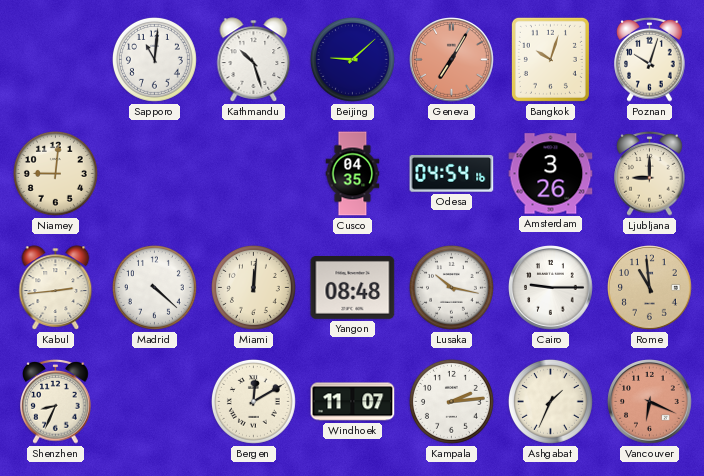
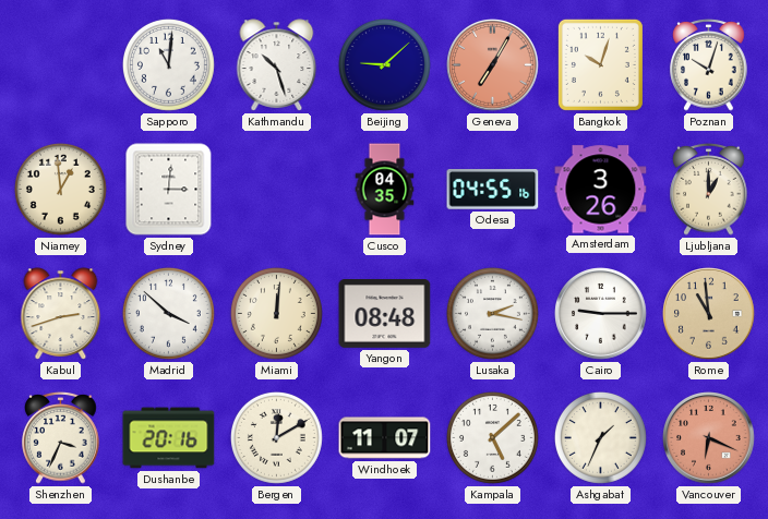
Niamey: 9:01 -> 12:59 (60, 189)
Sydney: none -> 3:01 (169, 190)
Odesa: 04:54 -> 04:55 (493, 190)
Ljubljana: 9:00 -> 1:00 (709, 189)
Kabul: 2:44 -> 2:42 (61, 314)
Madrid: 4:22 -> 3:52 (168, 313)
Lusaka: 10:17 -> 2:17 (492, 313)
Shenzhen: 8:34 -> 3:34 (61, 437)
Dushanbe: none -> 20:16 (169, 438)
Kampala: 2:14 -> 5:08 (492, 437)
